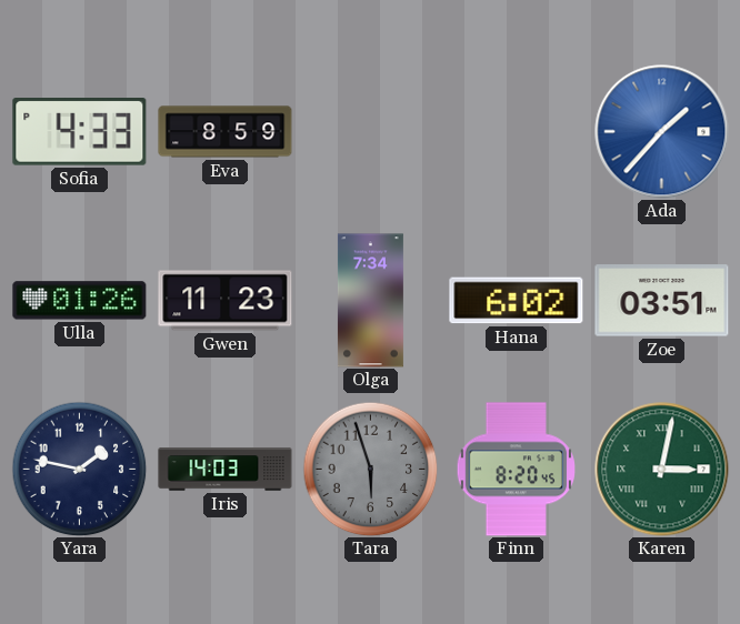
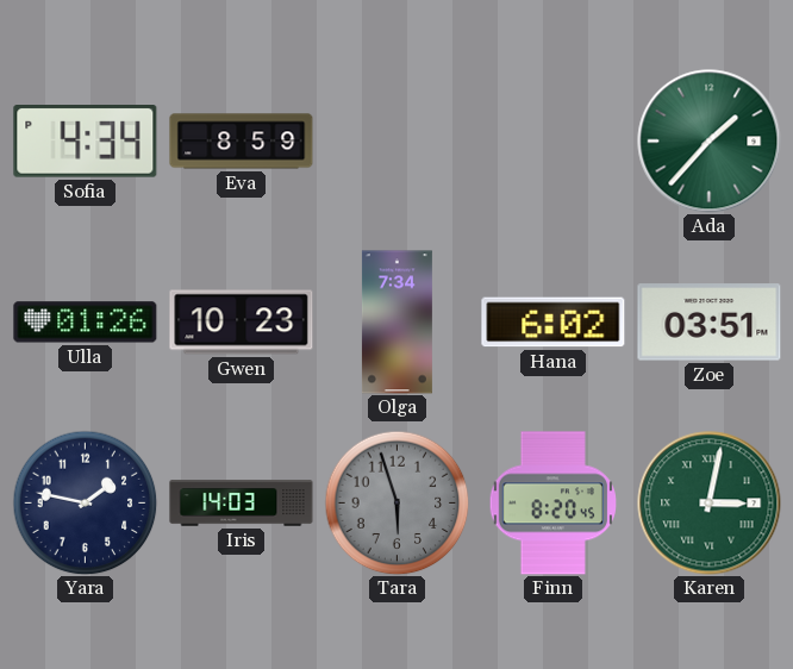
Sofia: 4:33 -> 4:34 (86, 142)
Ada dial: blue -> green (710, 142)
Gwen: 11:23 -> 10:23 (242, 323)
